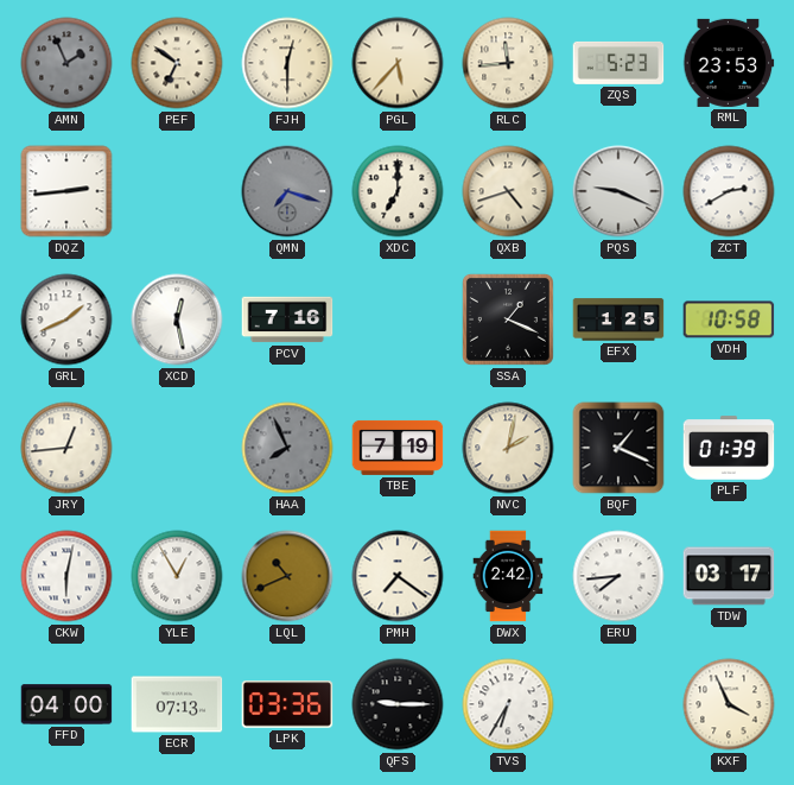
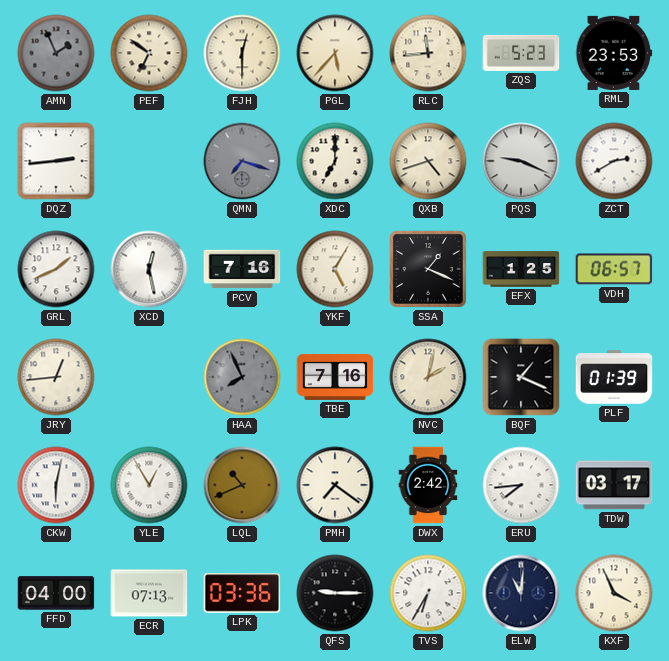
YKF: none -> 5:05 (335, 269)
VDH: 10:58 -> 06:57 (614, 269)
TBE: 7:19 -> 7:16 (335, 377)
ELW: none -> 11:01 (521, 593)
